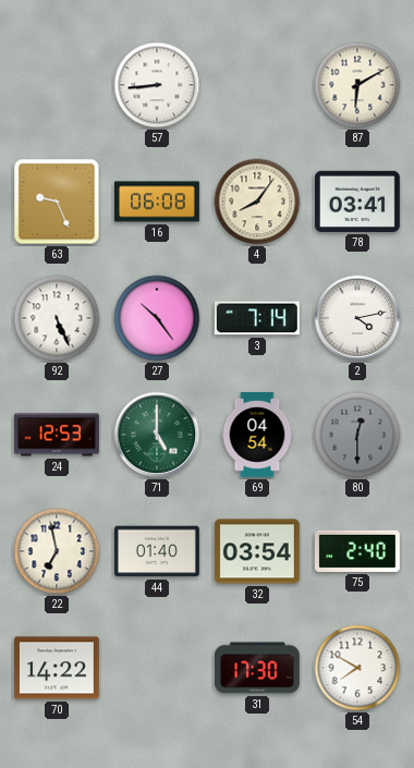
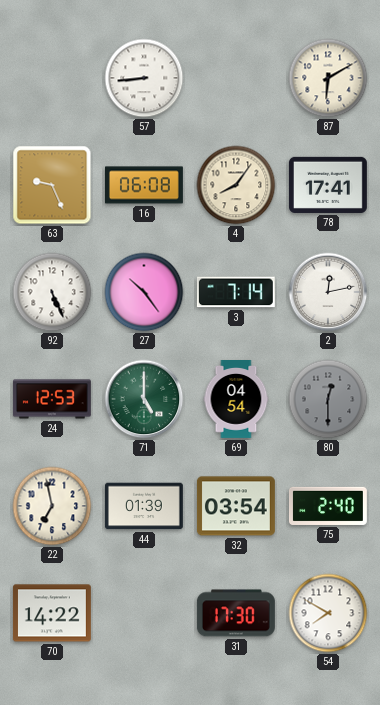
78: 03:41 -> 17:41 (328, 185)
2: 4:13 -> 12:13 (328, 292)
44: 01:40 -> 01:39 (144, 506)
